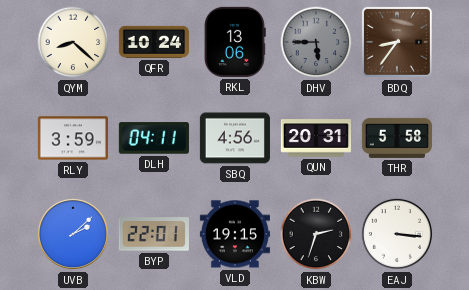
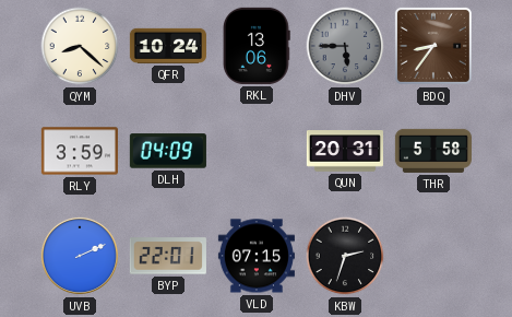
DLH: 04:11 -> 04:09 (168, 151)
SBQ: 4:56 -> none (235, 138)
UVB: 2:08 -> 2:11 (80, 256)
VLD: 19:15 -> 07:15 (257, 256)
EAJ: 3:16 -> none (397, 234)
